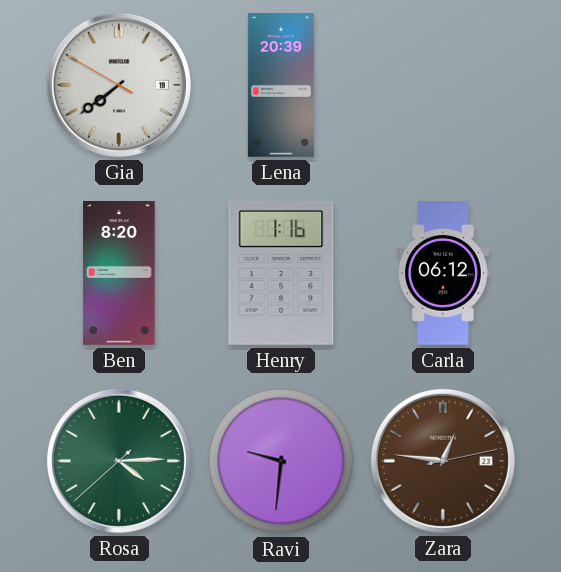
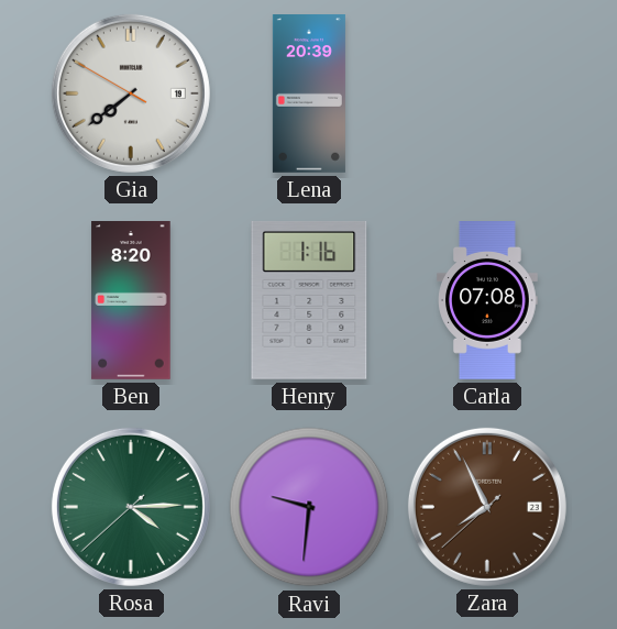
Carla: 06:12 -> 07:08 (488, 301)
Zara: 12:46 -> 7:55 (487, 507)
